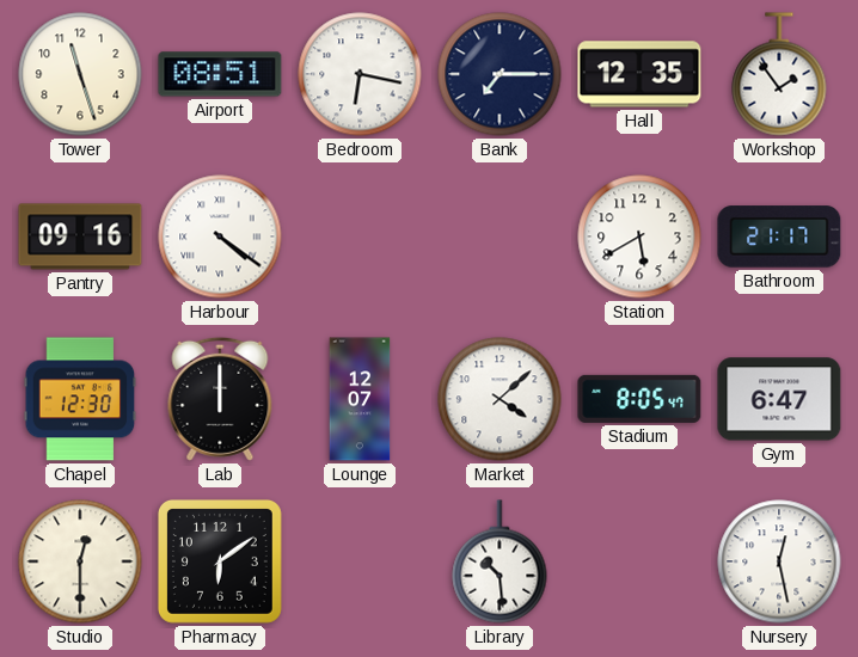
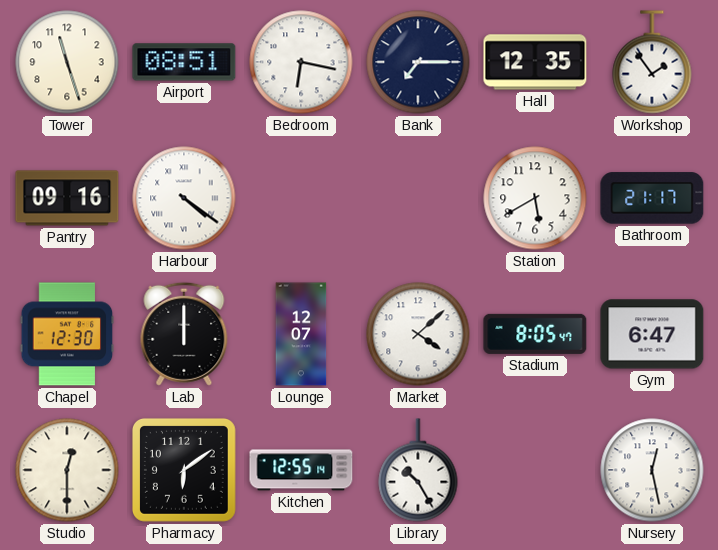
Kitchen: none -> 12:55 (301, 470)
Library: 10:29 -> 10:25 (418, 470)
